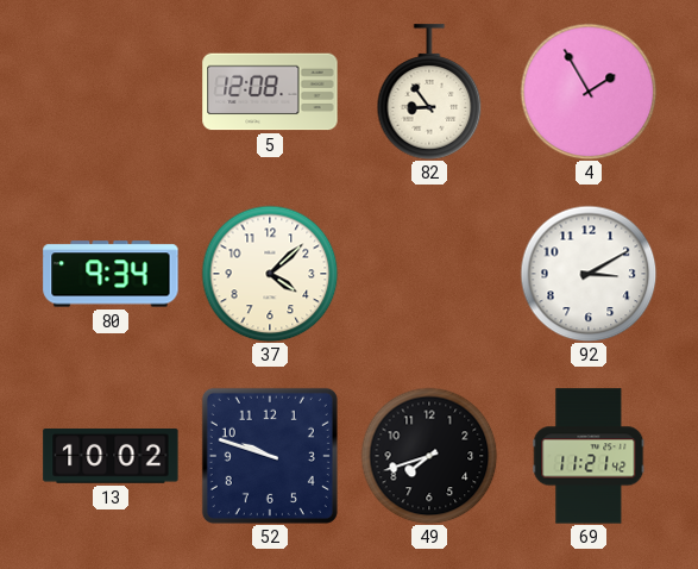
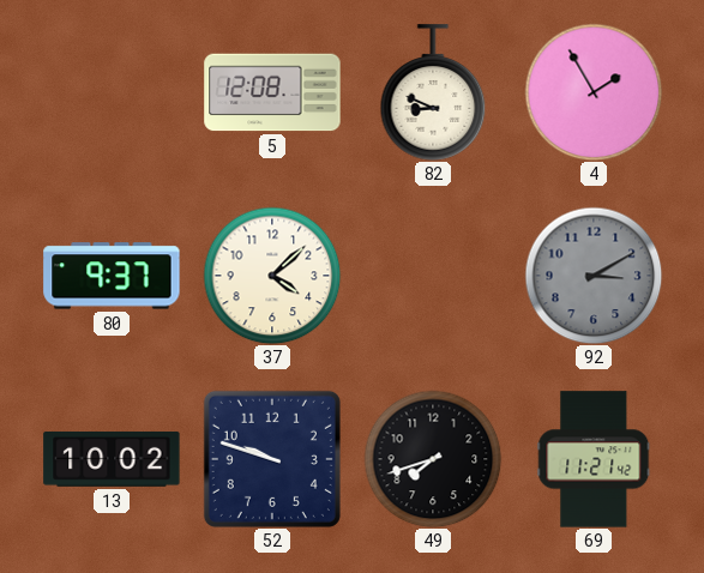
82: 8:54 -> 8:49 (433, 92)
80: 9:34 -> 9:37 (112, 276)
92 dial: white -> grey (594, 276)
